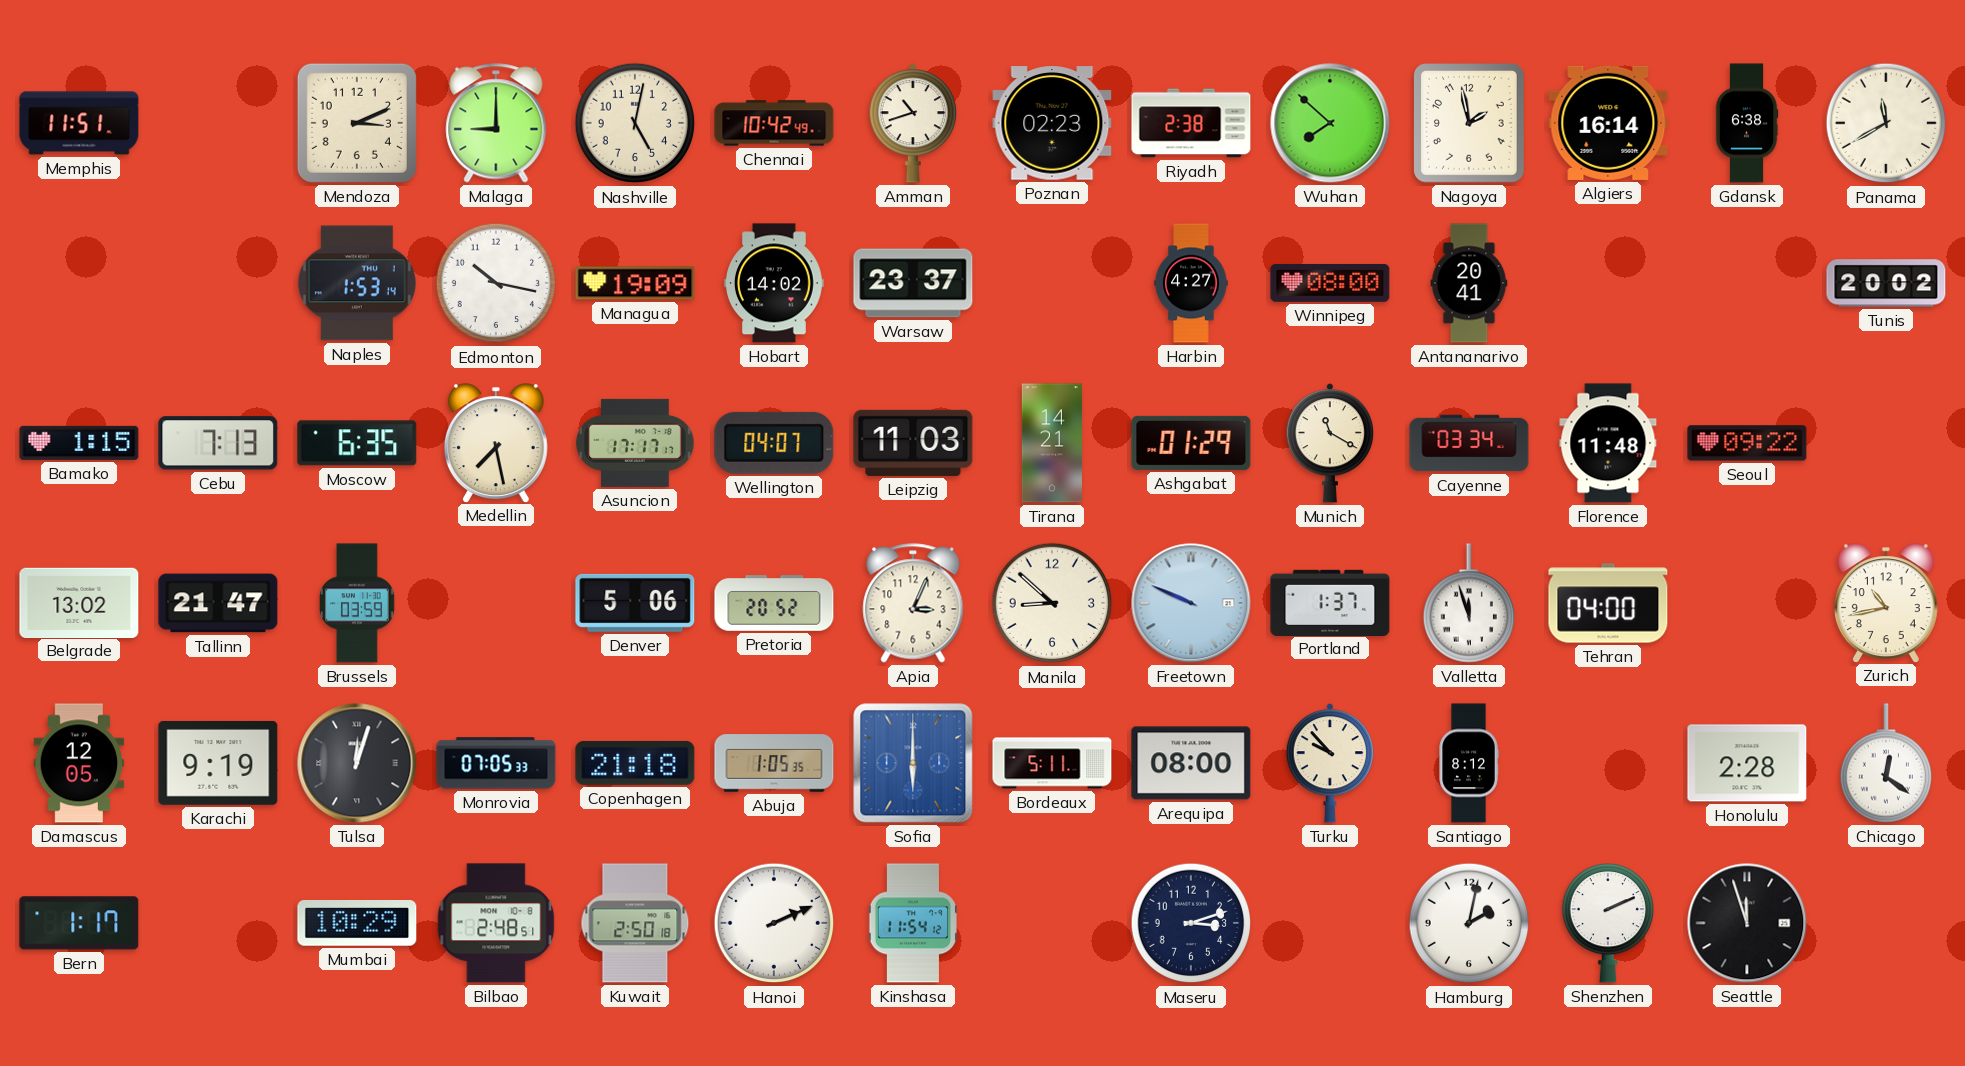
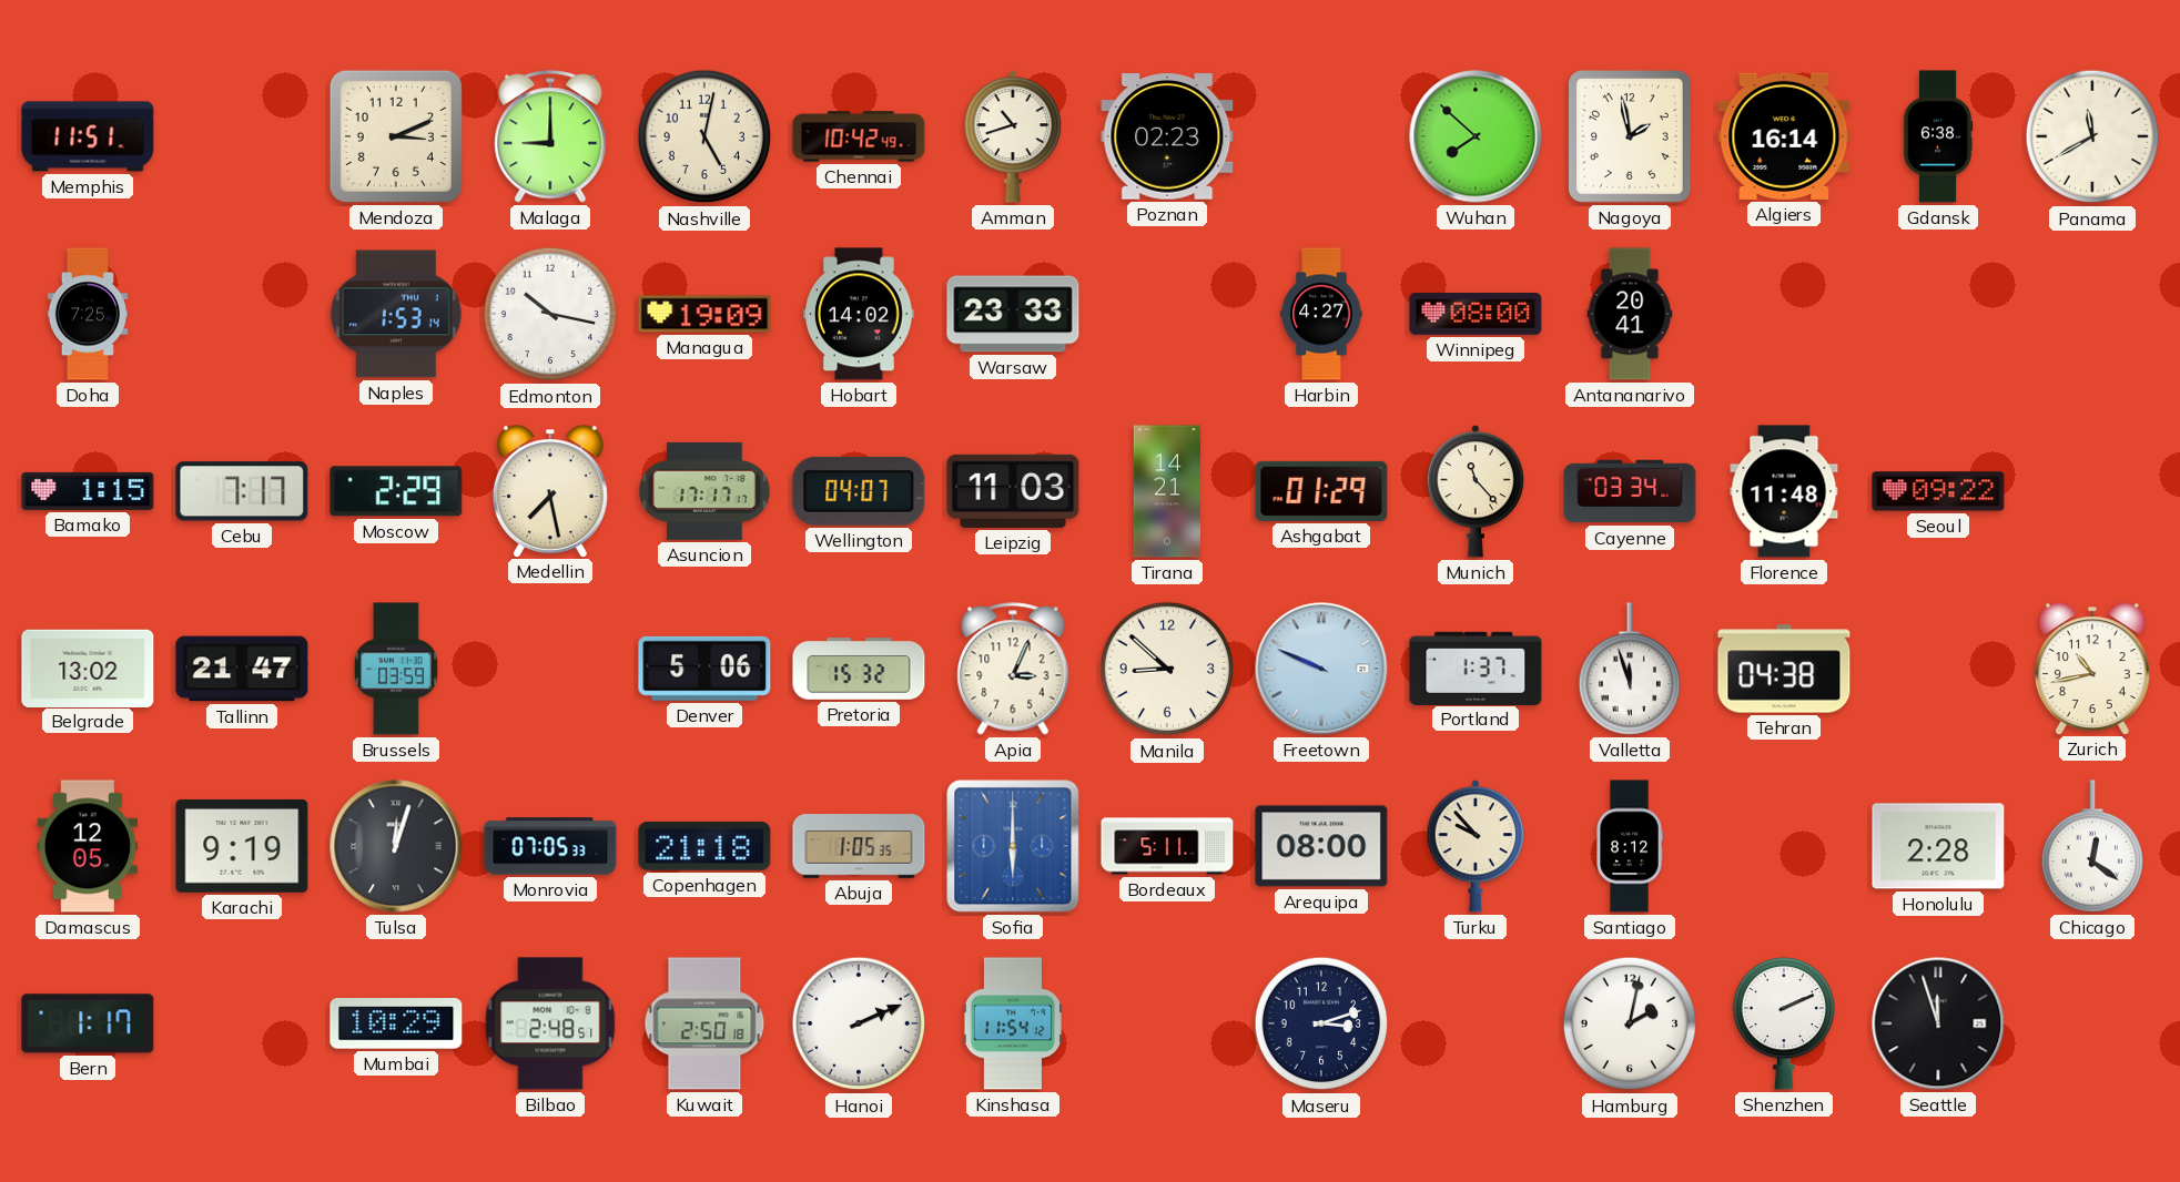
Riyadh: 2:38 -> none (1191, 123)
Doha: none -> 7:25 (87, 314)
Warsaw: 23:37 -> 23:33 (1013, 314)
Tunis: 20:02 -> none (1886, 283)
Cebu: 7:13 -> 7:17 (242, 491)
Moscow: 6:35 -> 2:29 (396, 491)
Munich: 11:20 -> 11:23 (1474, 491)
Pretoria: 20:52 -> 15:32 (859, 669)
Tehran: 04:00 -> 04:38 (1784, 669)
